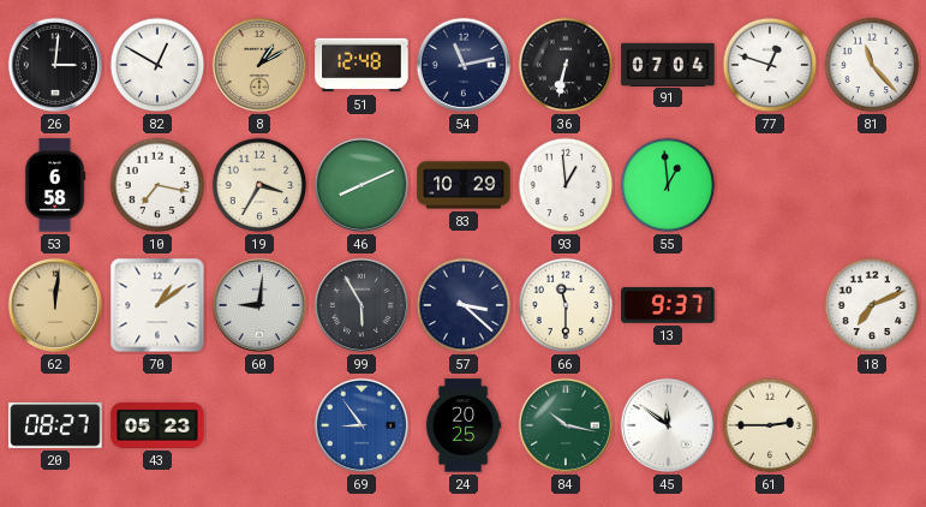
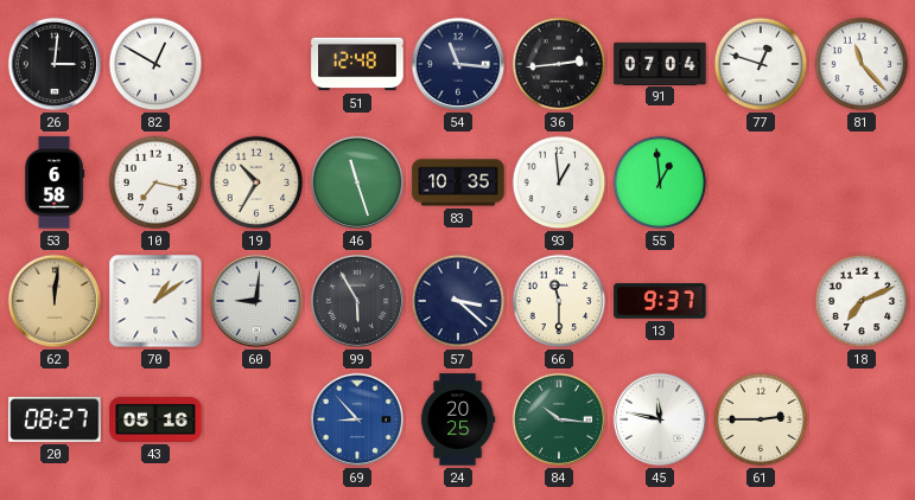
8: 1:10 -> none (259, 65)
54: 11:13 -> 11:16 (458, 64)
36: 6:32 -> 2:44 (559, 64)
19: 3:35 -> 10:35 (256, 182)
46: 8:11 -> 11:27 (357, 182)
83: 10:29 -> 10:35 (458, 182)
43: 05:23 -> 05:16 (155, 419)
69: 8:54 -> 8:53 (357, 419)
84: 10:17 -> 10:16 (559, 419)
45: 11:51 -> 11:47 (660, 419)
